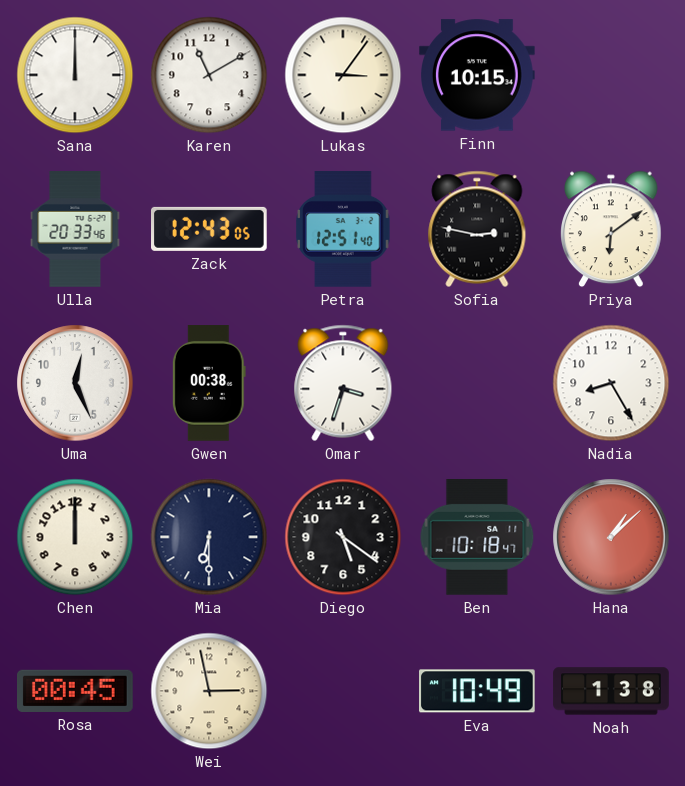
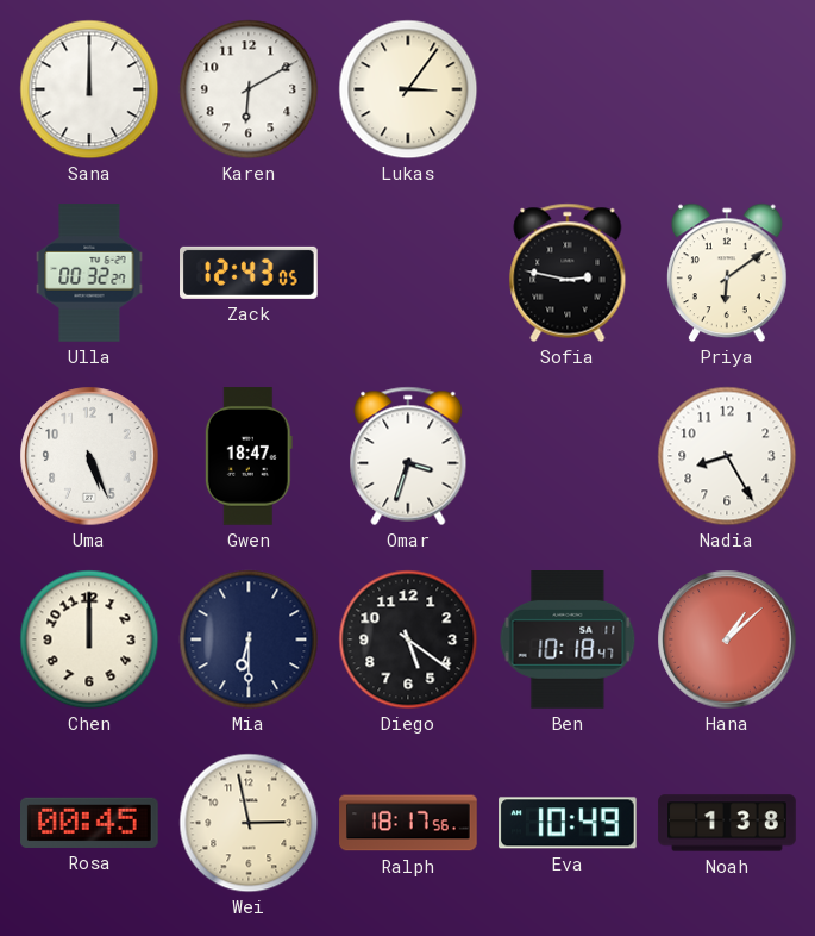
Karen: 11:10 -> 6:10 (249, 89)
Finn: 10:15 -> none (478, 75)
Ulla: 20:33 -> 00:32 (89, 273)
Petra: 12:51 -> none (343, 230)
Uma: 12:26 -> 5:26 (89, 456)
Gwen: 00:38 -> 18:47 (249, 456)
Ralph: none -> 18:17 (408, 823)
